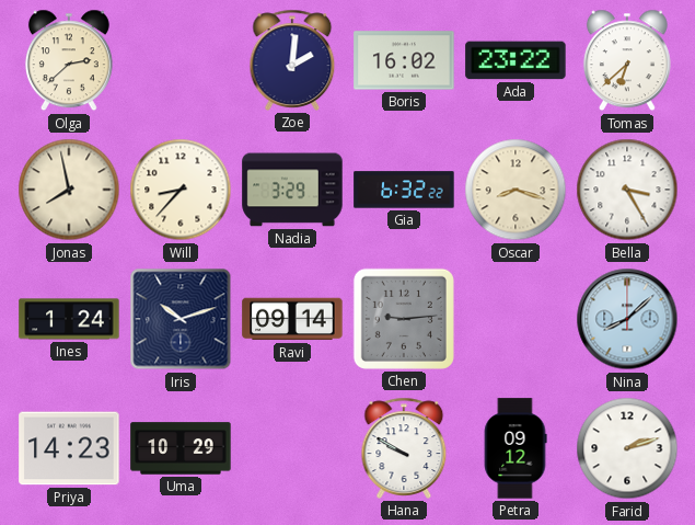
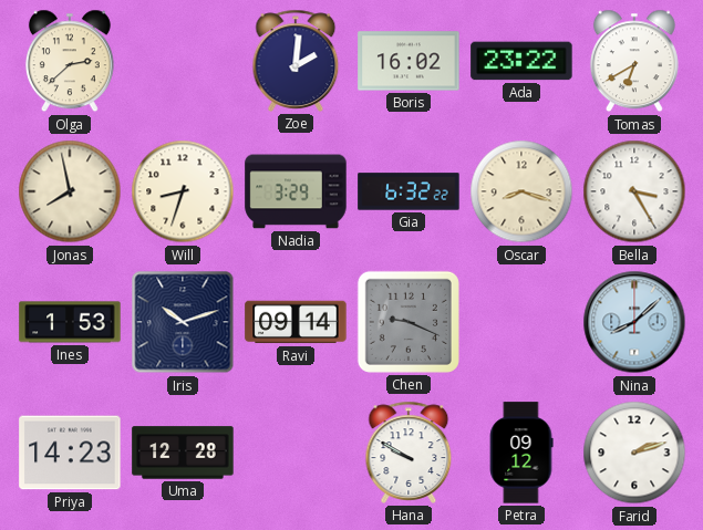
Tomas: 6:38 -> 6:40 (634, 61)
Will: 8:37 -> 8:33 (183, 191)
Ines: 1:24 -> 1:53 (70, 322)
Chen: 9:14 -> 9:19 (409, 322)
Uma: 10:29 -> 12:28 (183, 453)
